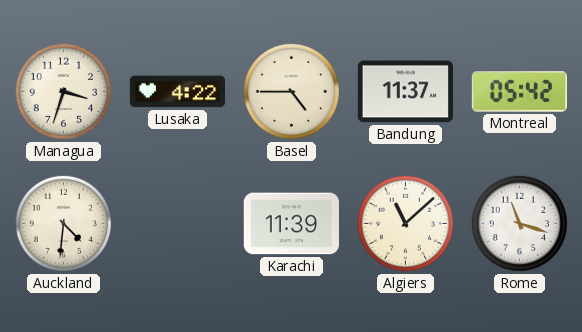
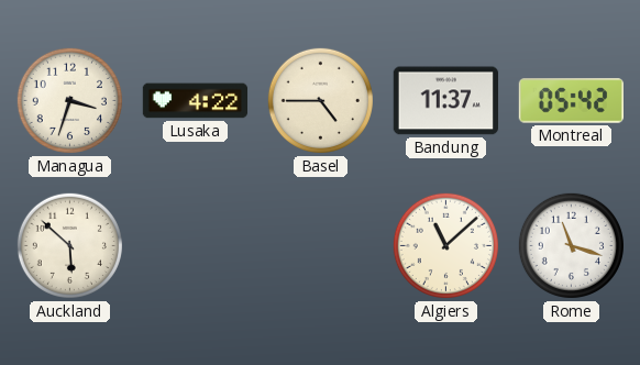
Auckland: 4:31 -> 5:52 (69, 245)
Karachi: 11:39 -> none (291, 224)
